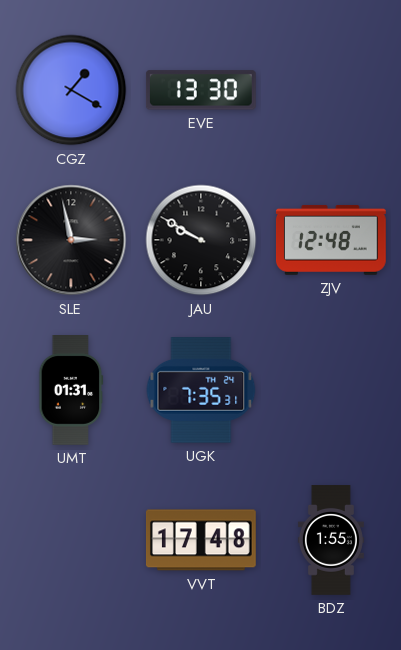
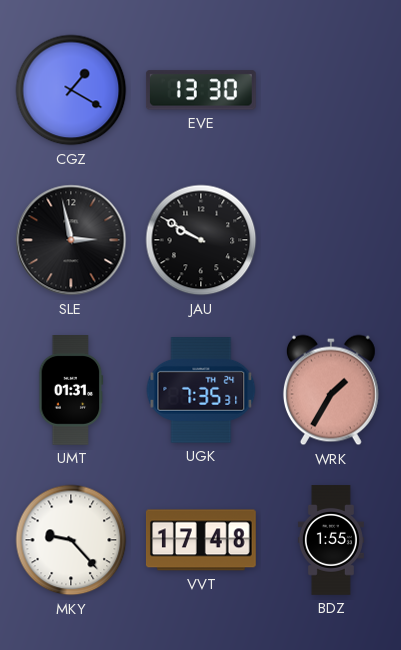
ZJV: 12:48 -> none (331, 240)
WRK: none -> 1:35 (331, 390)
MKY: none -> 9:23 (71, 540)
